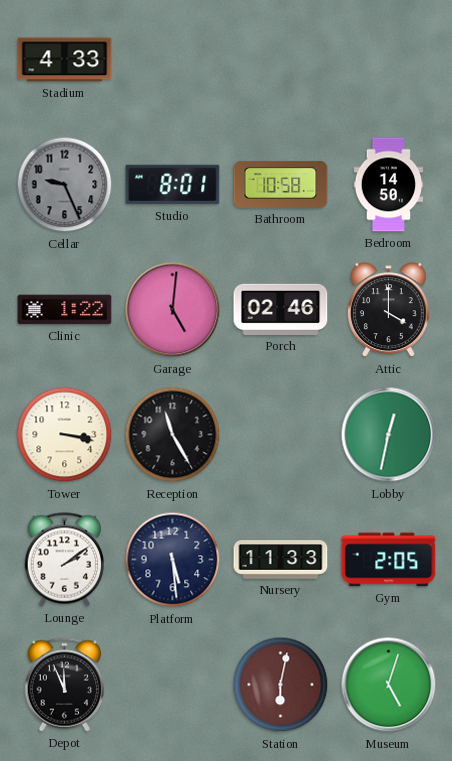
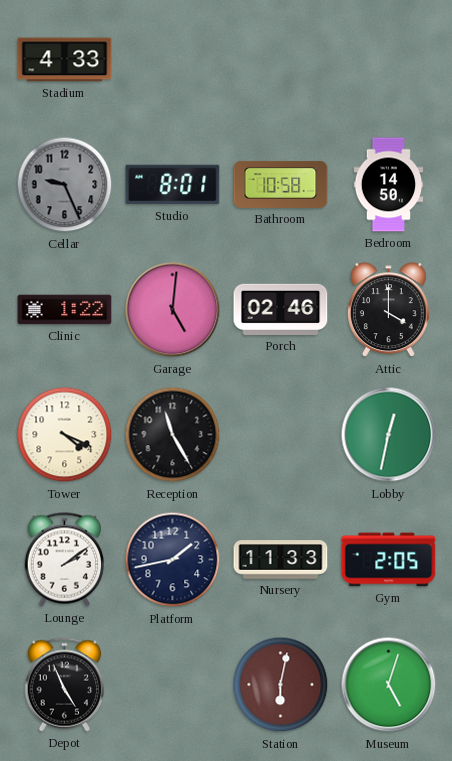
Tower: 3:17 -> 4:19 (65, 435)
Platform: 5:29 -> 1:43 (173, 560)
Depot: 11:56 -> 4:56 (64, 685)
